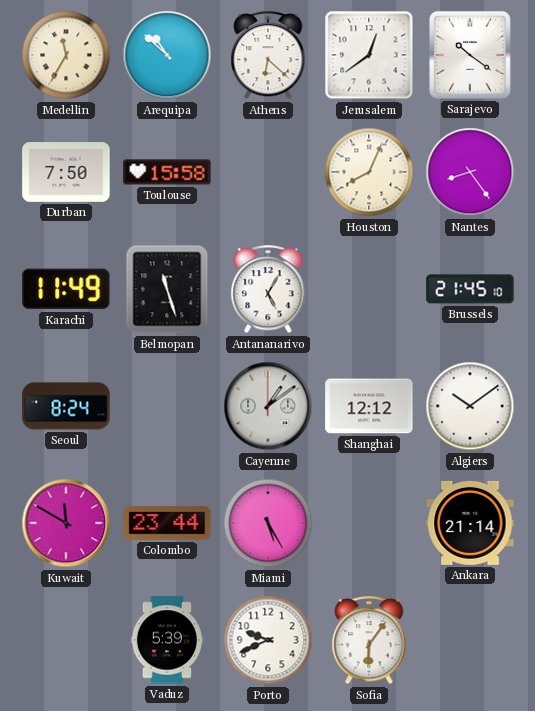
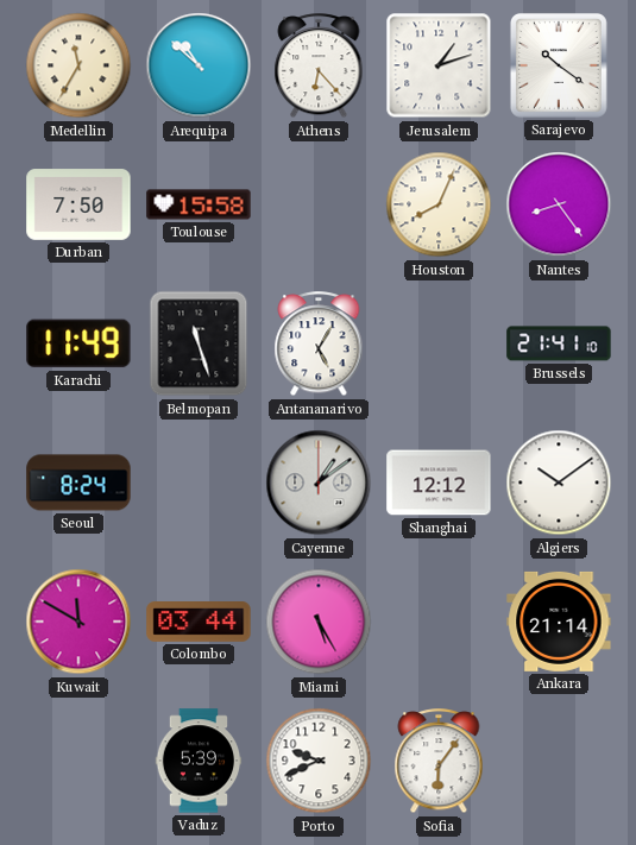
Athens: 6:22 -> 6:23 (319, 67)
Jerusalem: 12:39 -> 1:12 (439, 65)
Brussels: 21:45 -> 21:41 (559, 343)
Colombo: 23:44 -> 03:44 (199, 623)
